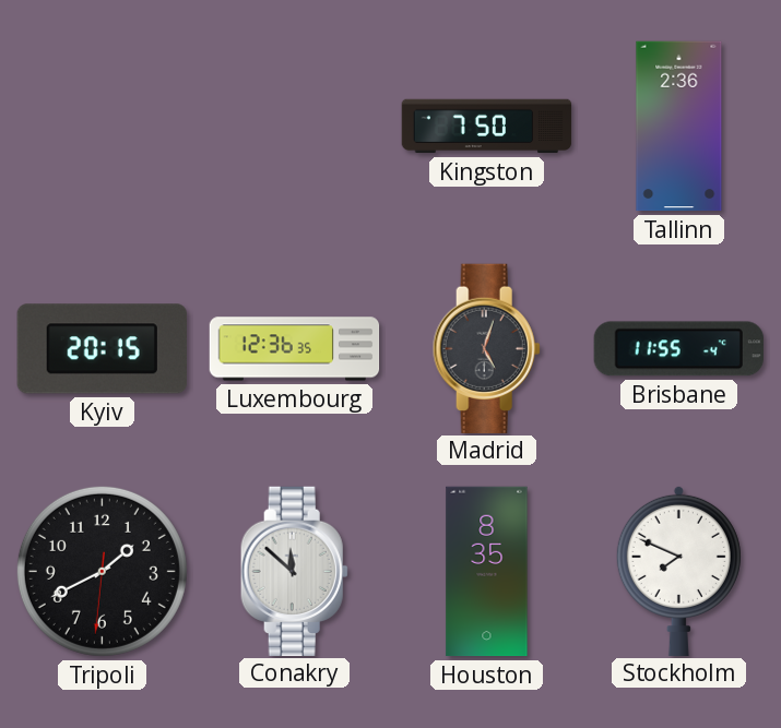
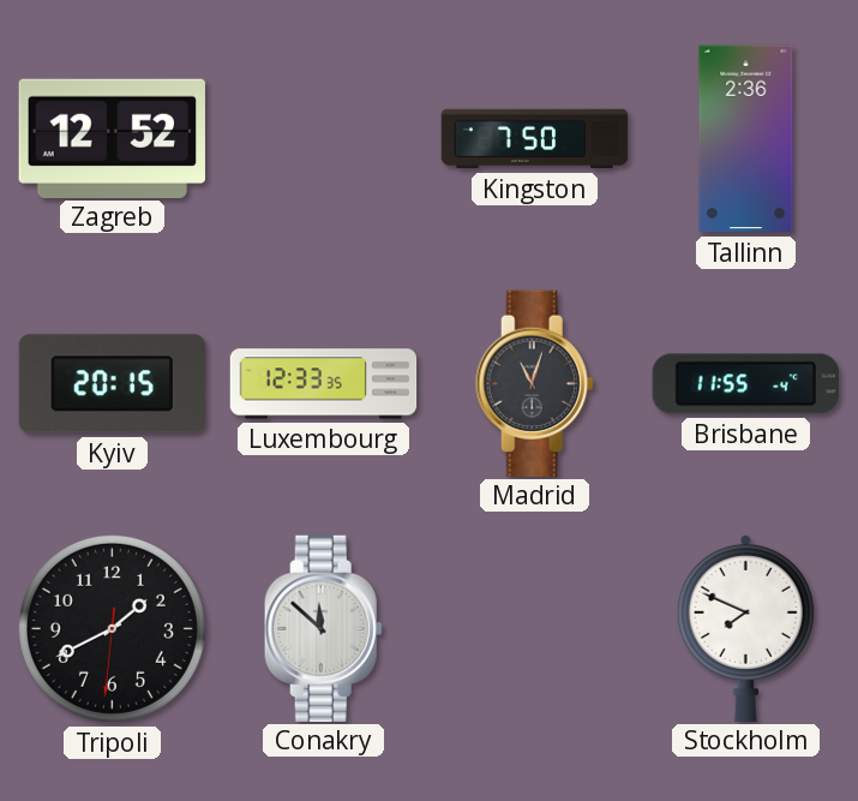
Zagreb: none -> 12:52 (112, 138)
Luxembourg: 12:36 -> 12:33 (324, 384)
Madrid: 5:03 -> 11:03 (534, 383)
Houston: 8:35 -> none (487, 572)
